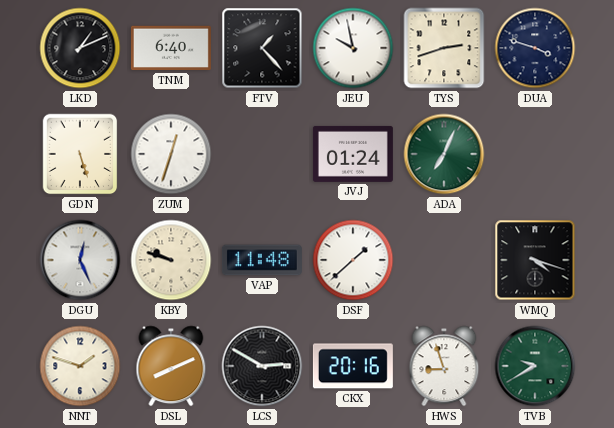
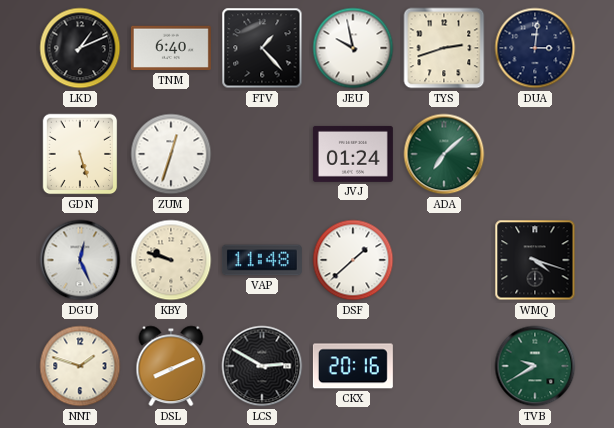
DUA: 3:48 -> 3:01 (535, 48)
ADA: 7:04 -> 7:08 (444, 154)
HWS: 8:57 -> none (444, 366)
